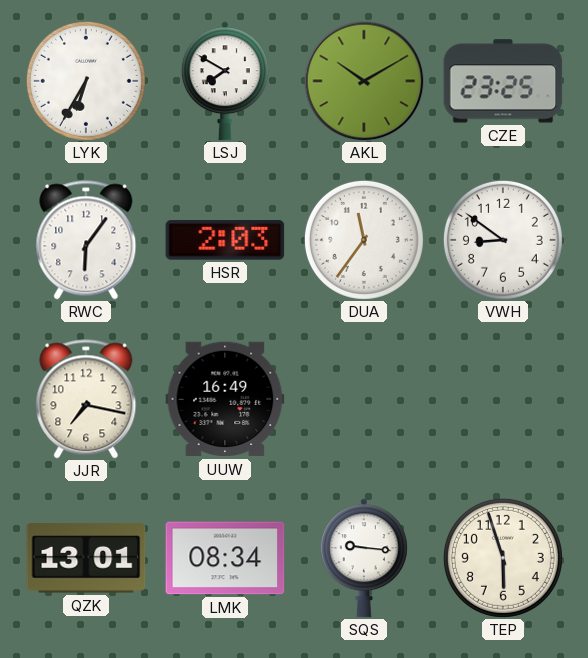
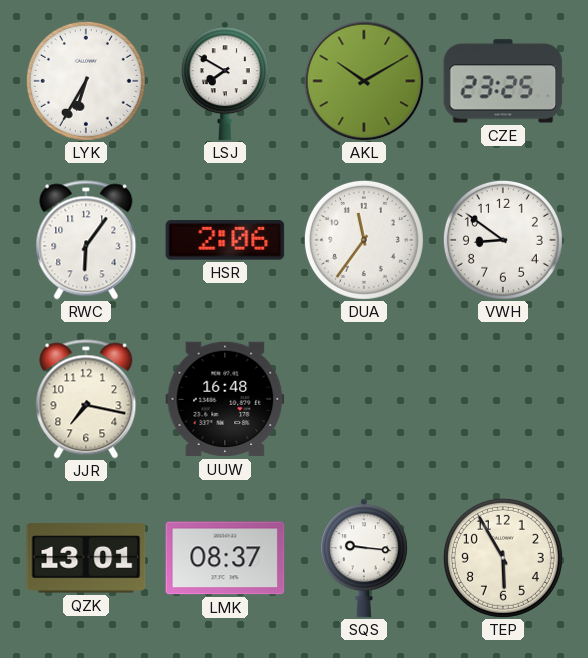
HSR: 2:03 -> 2:06 (225, 240)
UUW: 16:49 -> 16:48 (225, 399)
LMK: 08:34 -> 08:37 (225, 558)
TEP: 5:57 -> 5:55 (503, 558)
